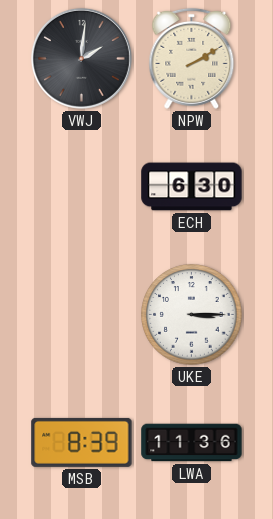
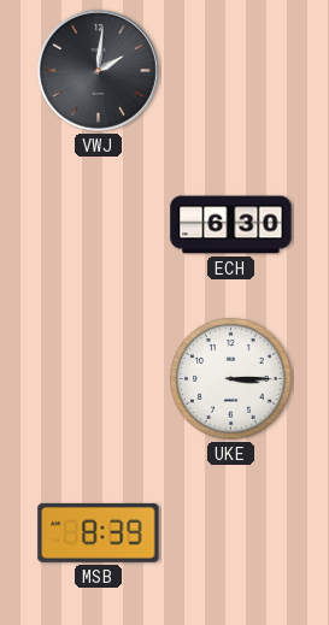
NPW: 2:10 -> none (192, 58)
LWA: 11:36 -> none (192, 443)
